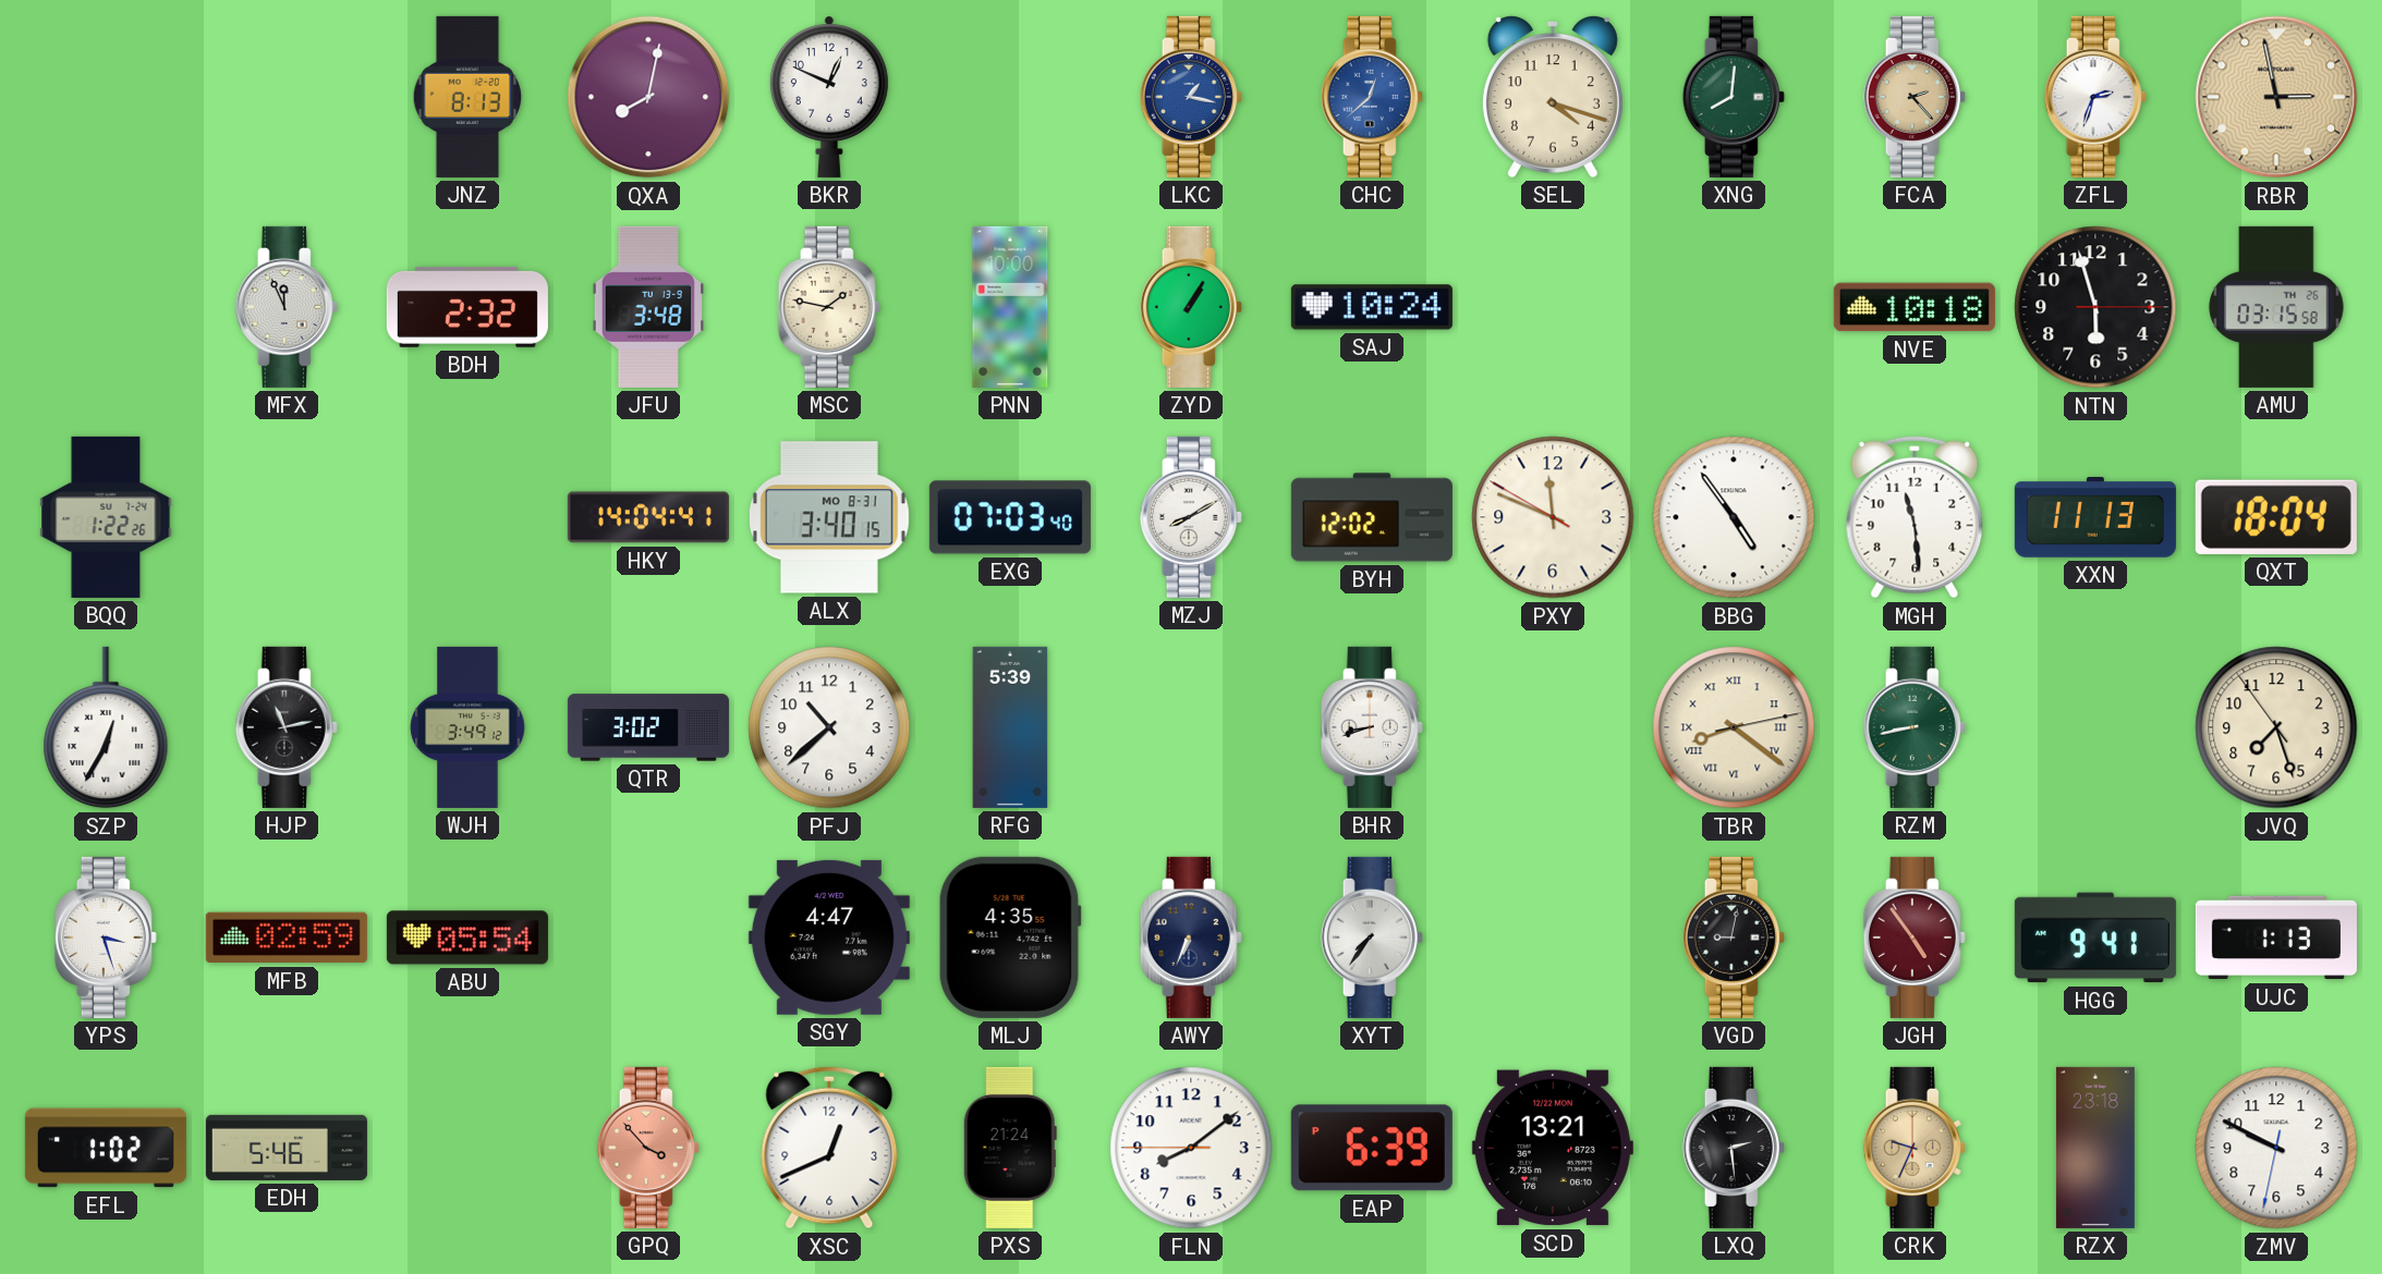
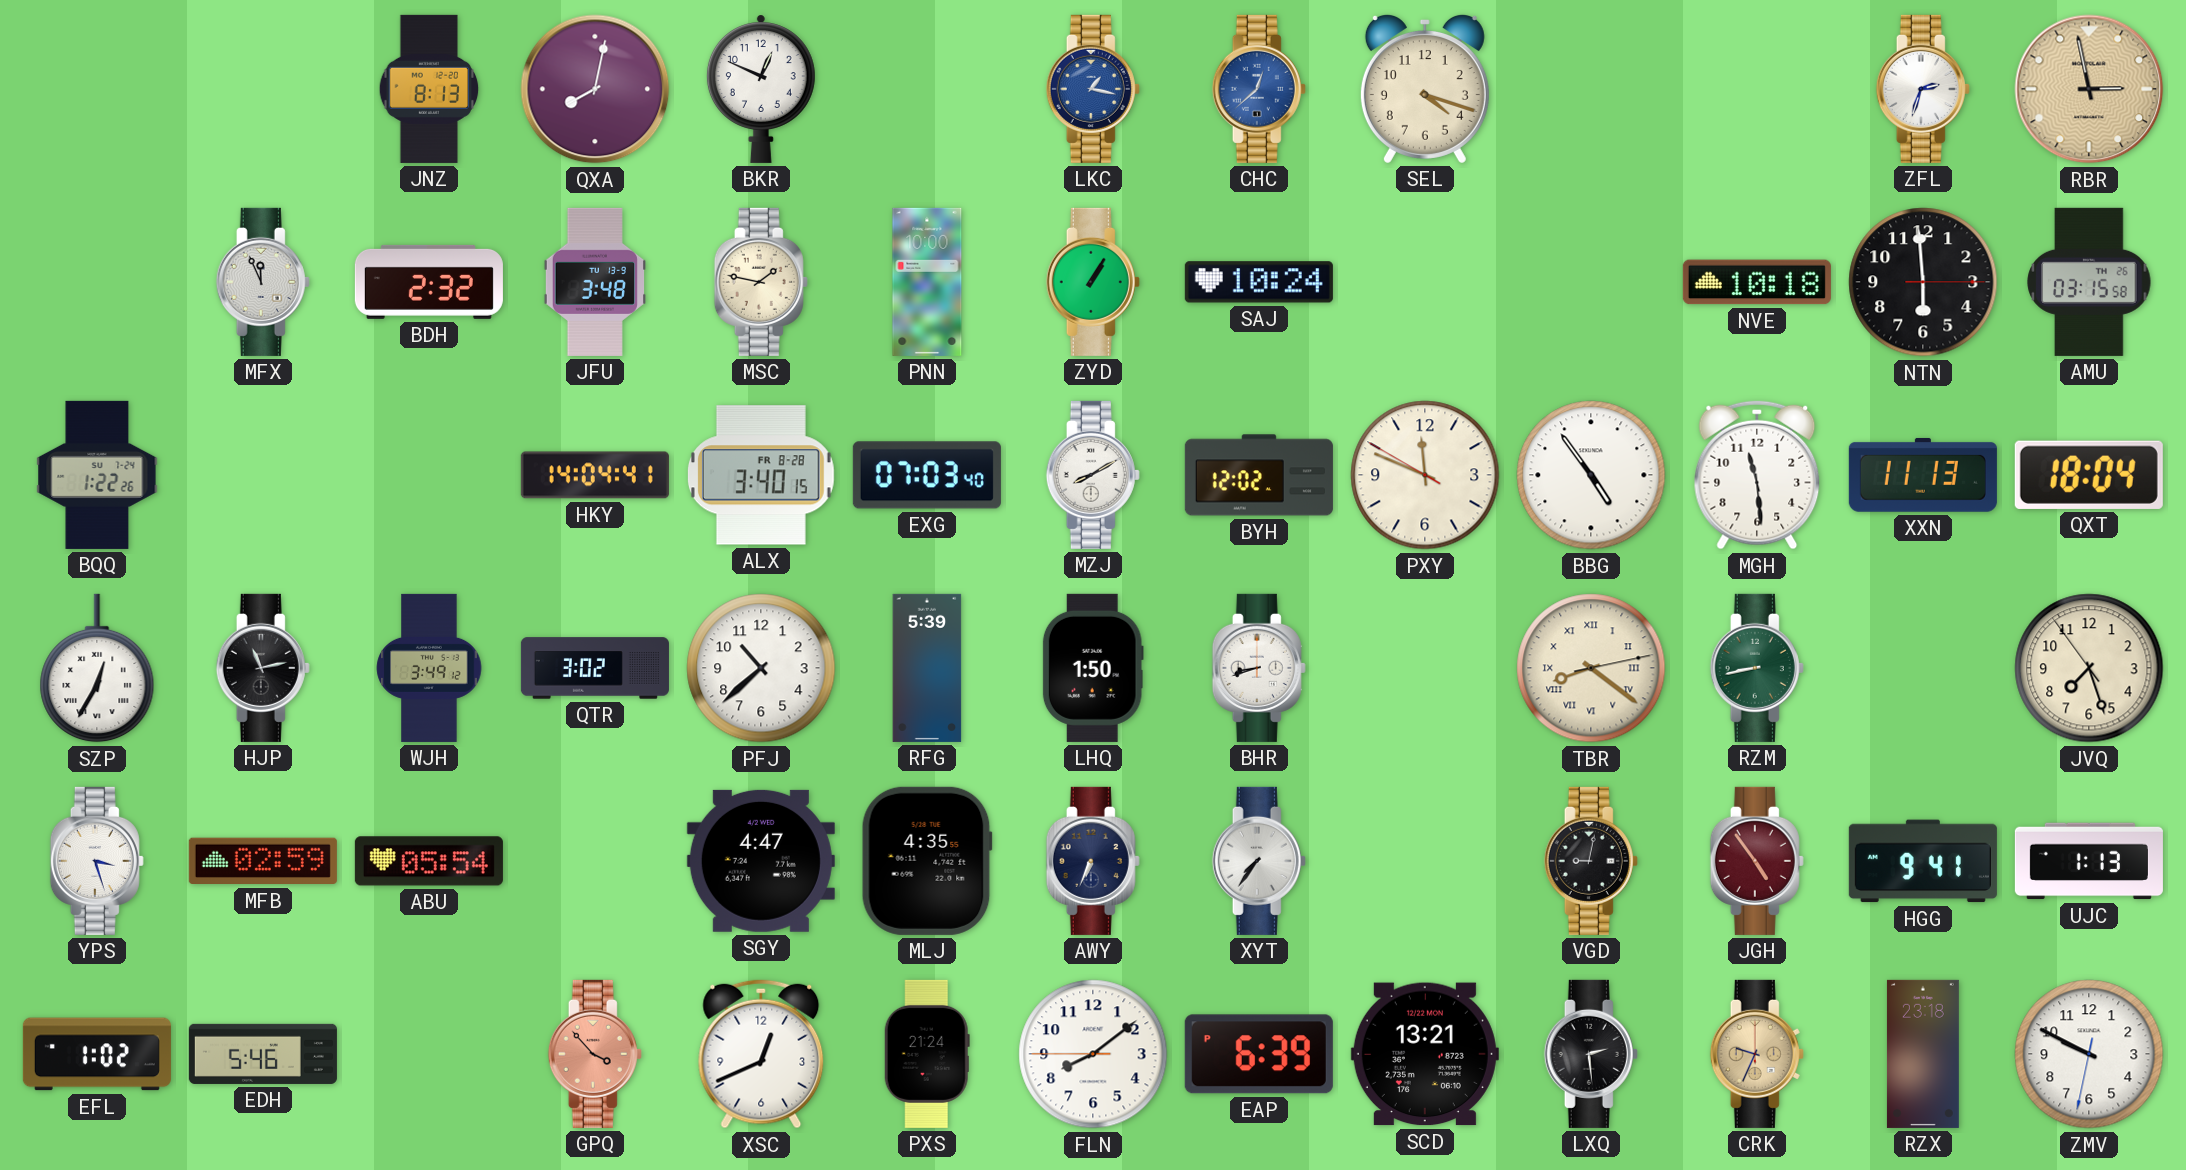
XNG: 8:01 -> none (1734, 97)
FCA: 2:23 -> none (1915, 97)
NTN: 5:57 -> 5:59 (1923, 282)
ALX date: MO 8-31 -> FR 8-28 (761, 475)
LHQ: none -> 1:50 (1093, 668)
